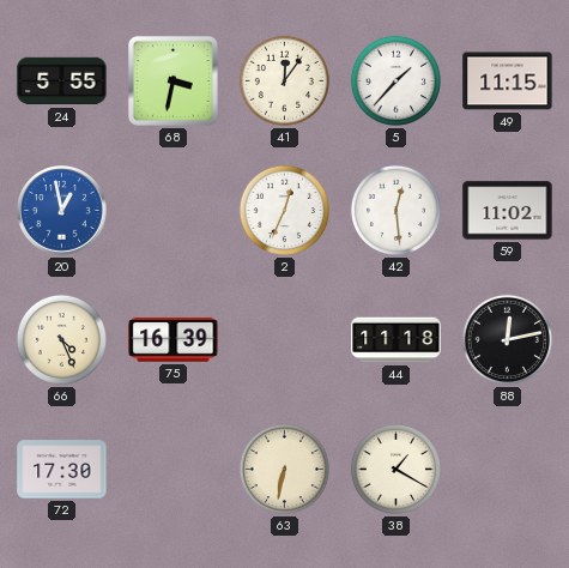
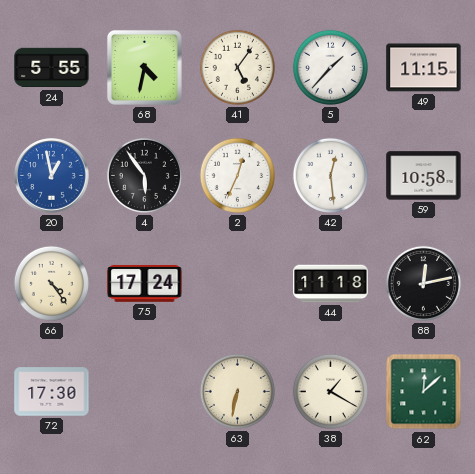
68: 3:32 -> 4:32 (144, 67)
41: 12:06 -> 5:06 (237, 67)
4: none -> 5:54 (144, 175)
59: 11:02 -> 10:58 (424, 176)
66: 4:26 -> 4:24 (51, 283)
75: 16:39 -> 17:24 (145, 284)
62: none -> 12:08 (424, 392)
